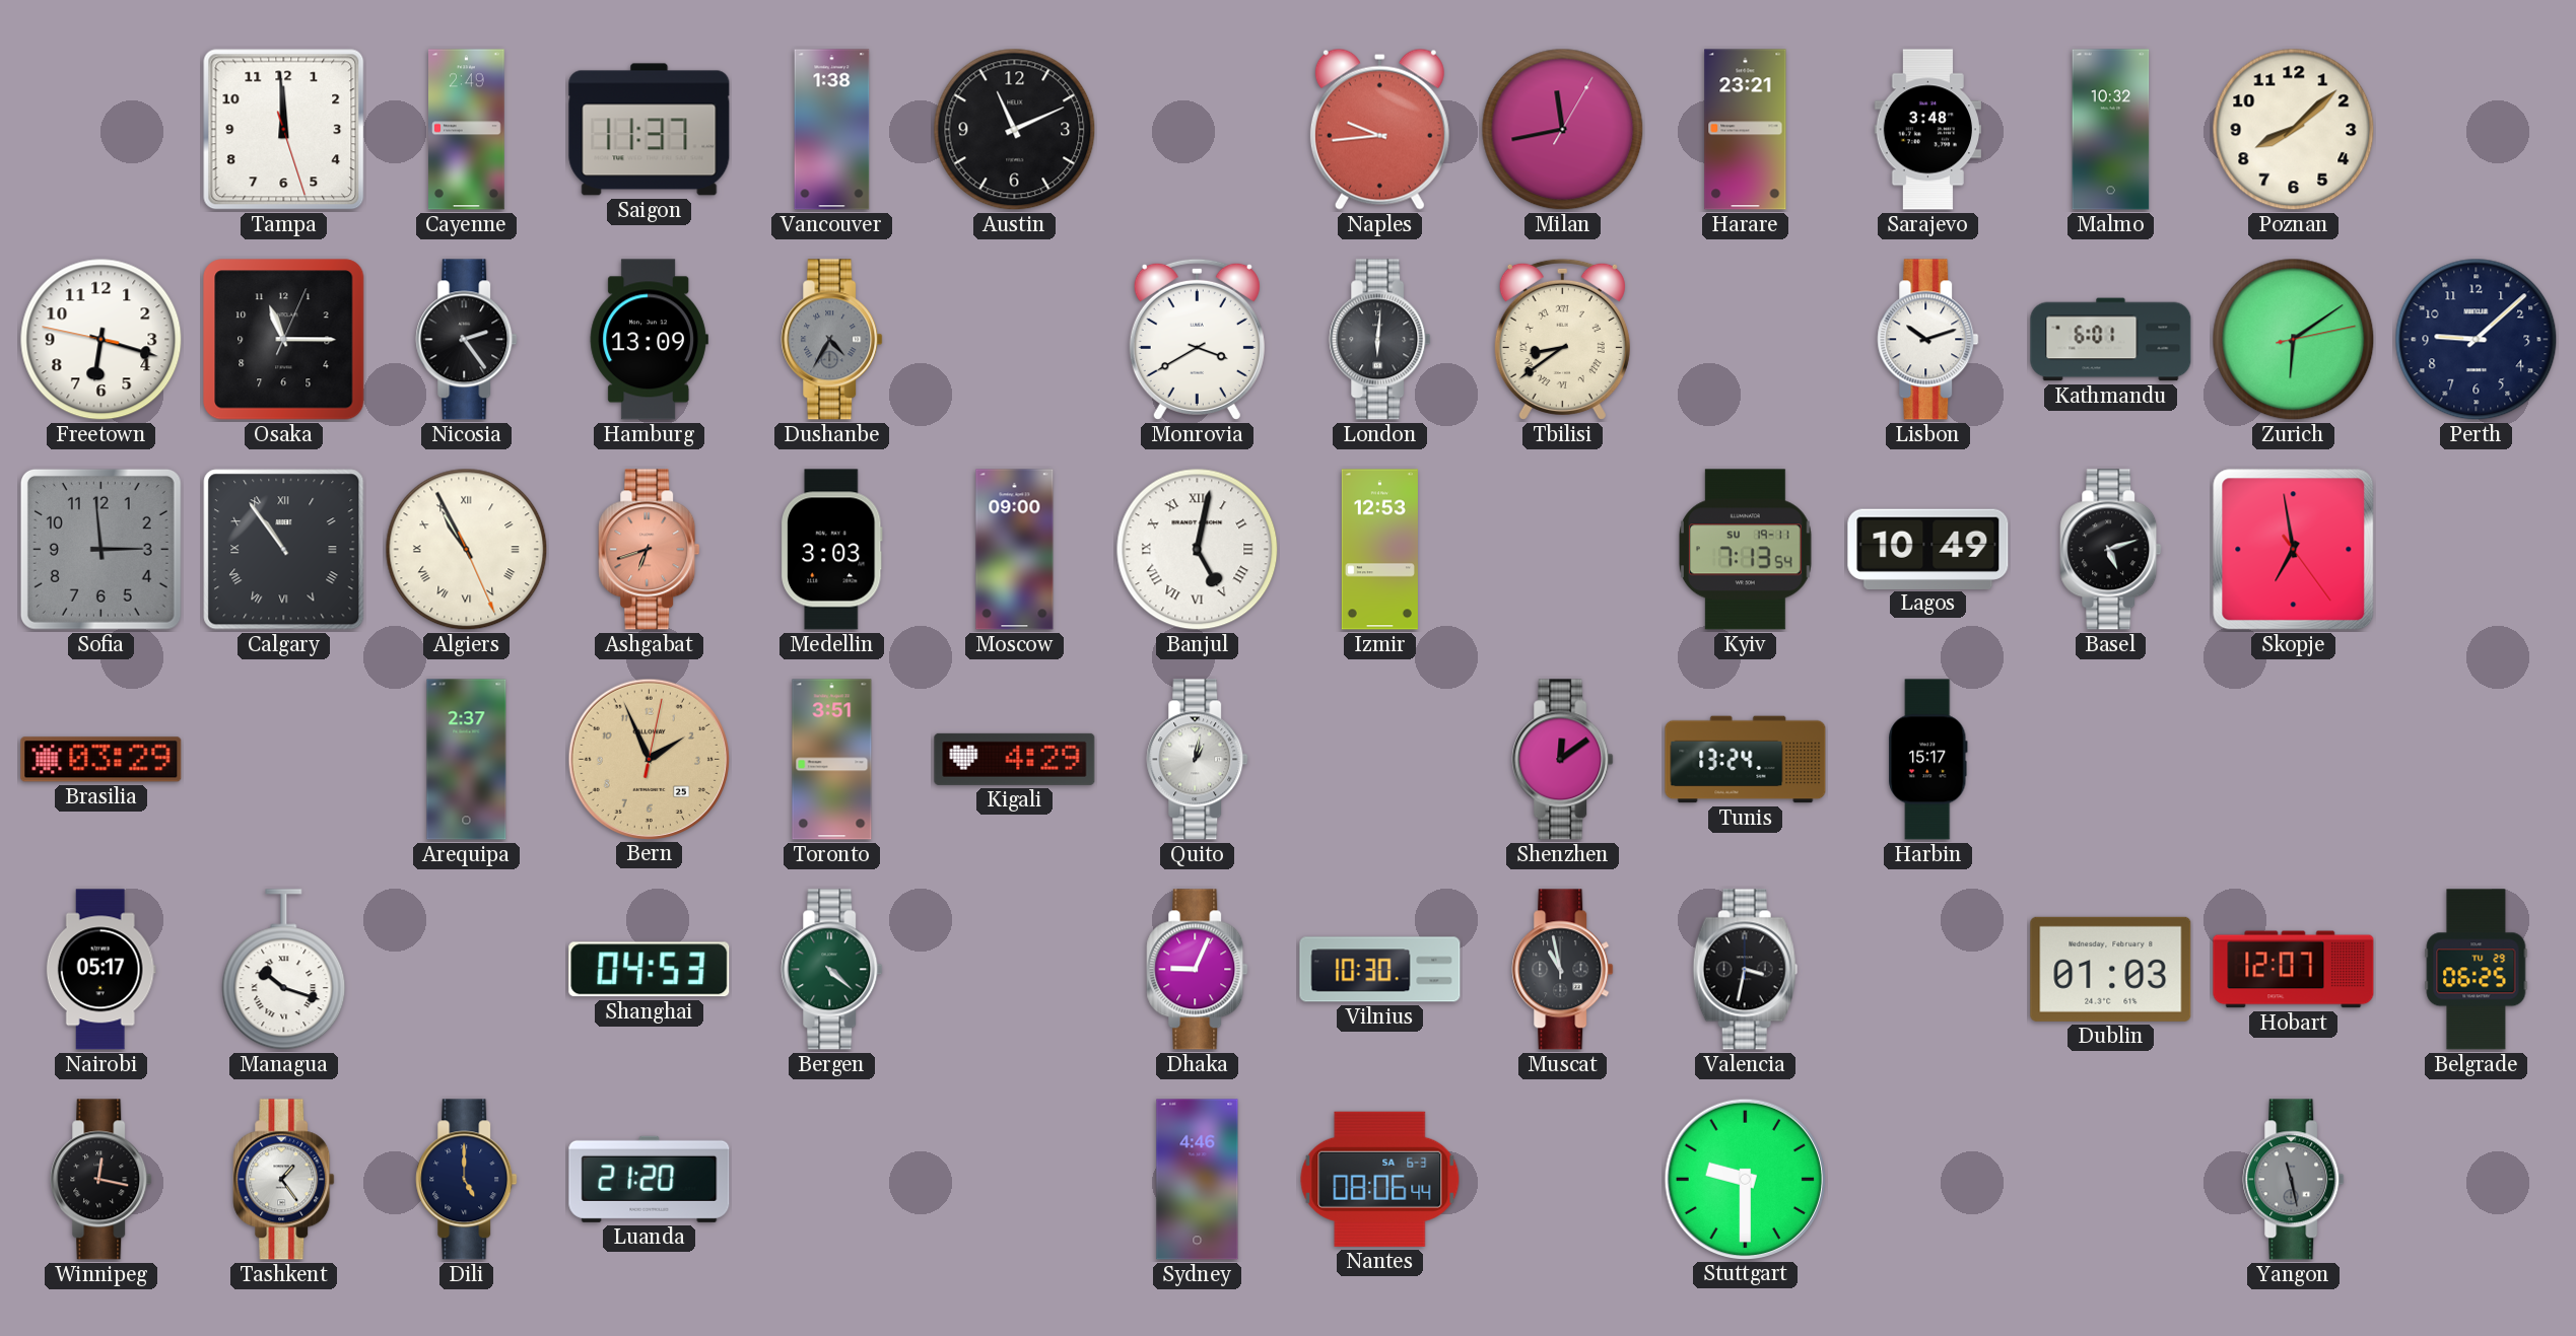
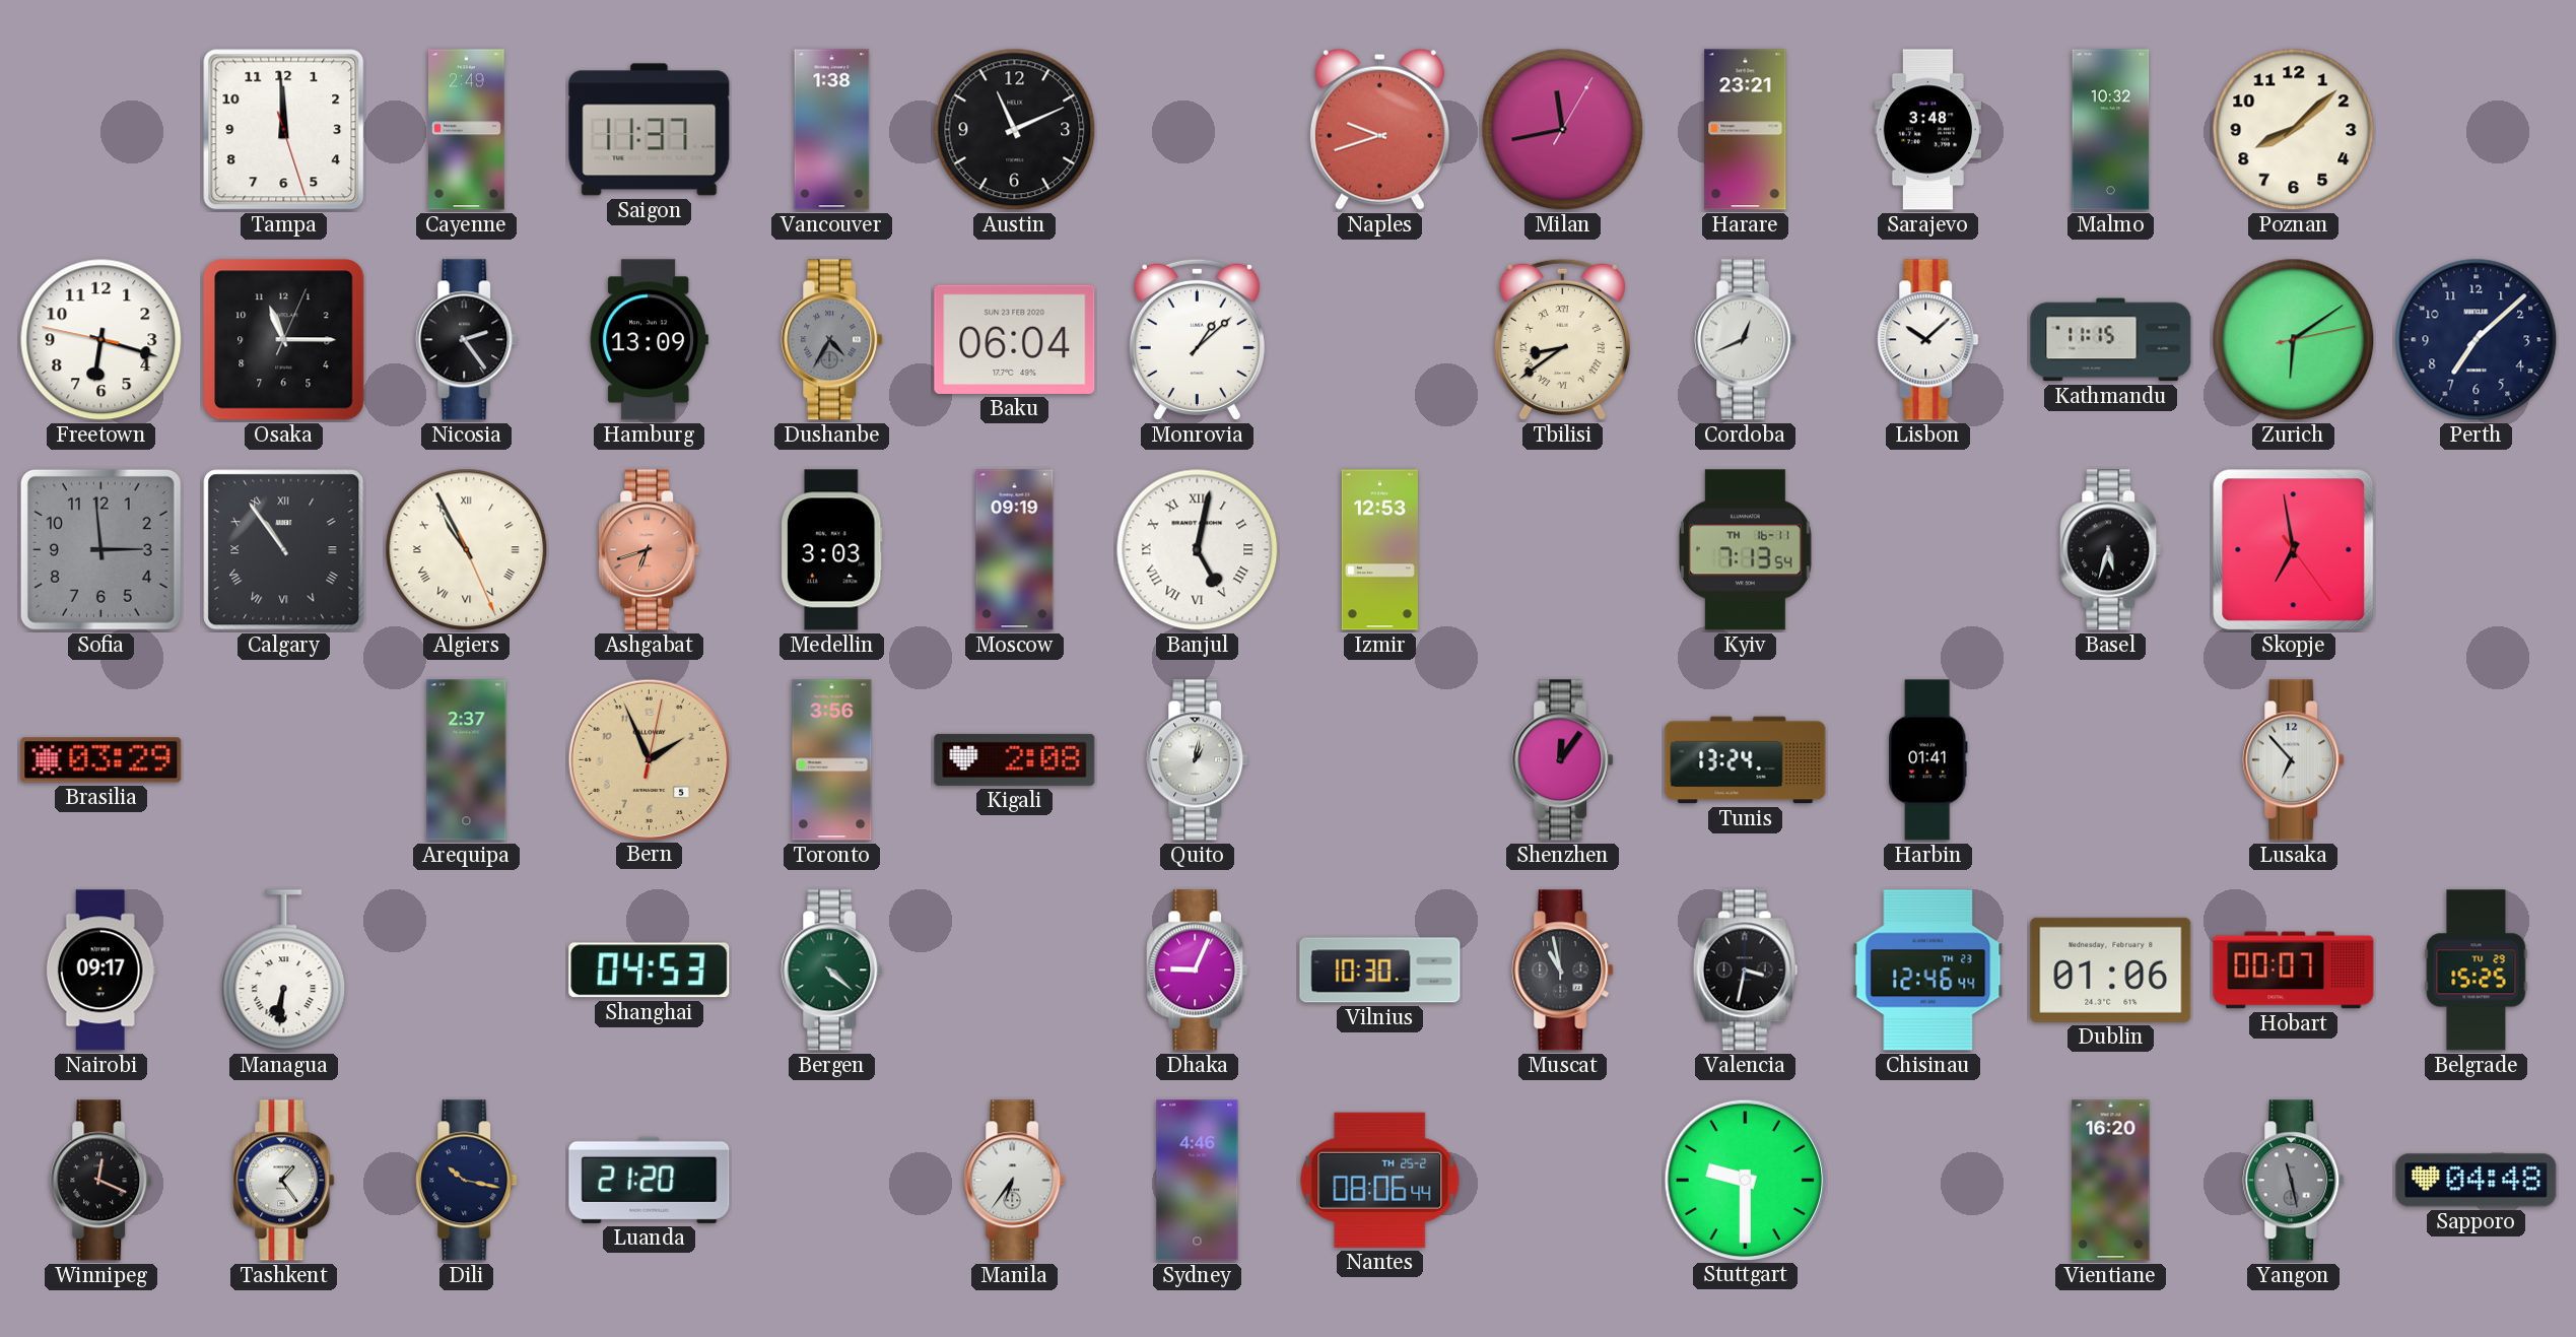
Naples: 9:44 -> 9:42 (1379, 129)
Baku: none -> 06:04 (1015, 339)
Monrovia: 3:40 -> 1:08 (1197, 339)
London: 6:01 -> none (1380, 340)
Cordoba: none -> 12:41 (1746, 340)
Lisbon: 10:12 -> 10:08 (1928, 340)
Kathmandu: 6:01 -> 11:15 (2111, 340)
Perth: 9:08 -> 7:08 (2477, 340)
Moscow: 09:00 -> 09:19 (1015, 550)
Kyiv date: SU 19-11 -> TH 16-11 (1746, 550)
Lagos: 10:49 -> none (1928, 549)
Basel: 5:12 -> 5:33 (2111, 550)
Bern date: 25 -> 5 (649, 759)
Toronto: 3:51 -> 3:56 (832, 760)
Kigali: 4:29 -> 2:08 (1015, 759)
Shenzhen: 12:09 -> 12:06 (1563, 760)
Harbin: 15:17 -> 01:41 (1928, 760)
Lusaka: none -> 6:53 (2294, 760)
Nairobi: 05:17 -> 09:17 (100, 971)
Managua: 10:18 -> 6:31 (284, 971)
Chisinau: none -> 12:46 (1928, 971)
Dublin: 01:03 -> 01:06 (2111, 970)
Hobart: 12:07 -> 00:07 (2294, 971)
Belgrade: 06:25 -> 15:25 (2477, 971)
Winnipeg: 12:17 -> 12:19 (101, 1181)
Dili: 5:00 -> 10:17 (467, 1181)
Manila: none -> 6:36 (1015, 1181)
Nantes date: SA 6-3 -> TH 25-2 (1380, 1180)
Vientiane: none -> 16:20 (2111, 1181)
Sapporo: none -> 04:48 (2477, 1181)
